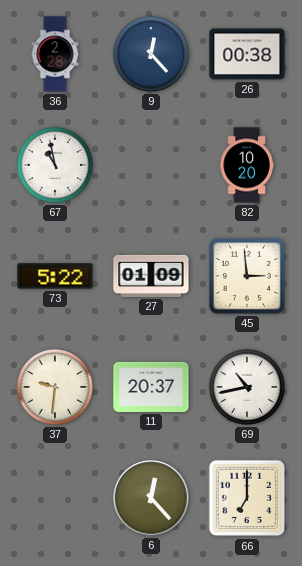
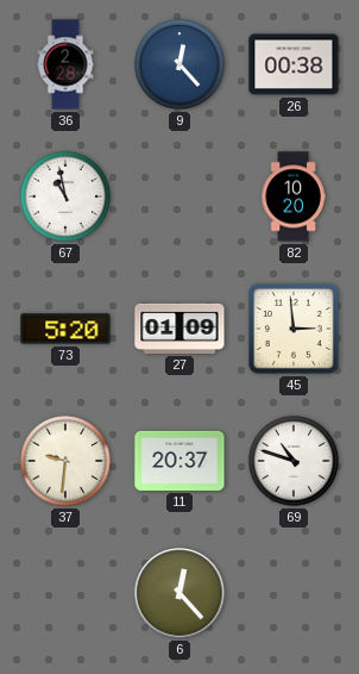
73: 5:22 -> 5:20 (65, 329)
69: 10:43 -> 10:48 (294, 461)
66: 7:00 -> none (247, 498)
